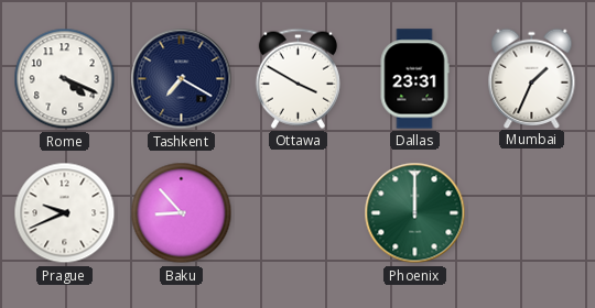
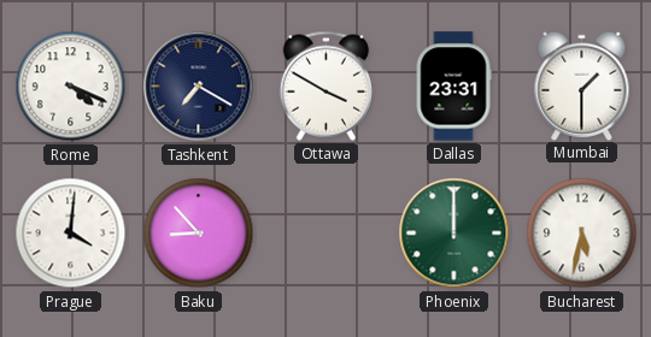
Mumbai: 1:34 -> 1:30 (582, 85)
Prague: 9:41 -> 4:01 (71, 233)
Bucharest: none -> 5:32 (582, 233)
